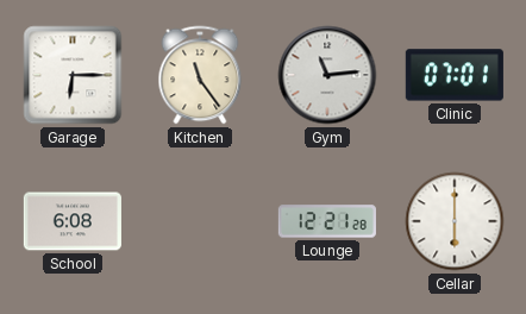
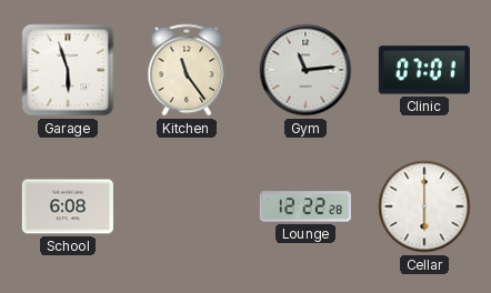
Garage: 6:15 -> 5:57 (68, 70)
Lounge: 12:21 -> 12:22 (305, 206)
